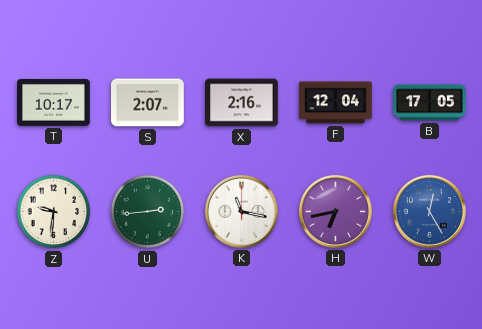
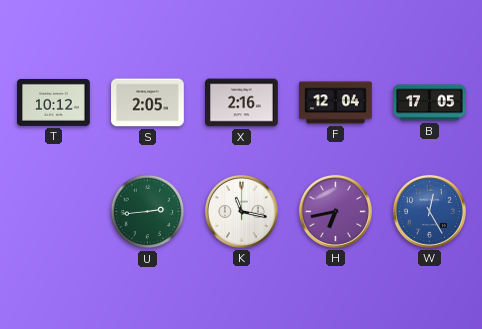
T: 10:17 -> 10:12 (54, 102)
S: 2:07 -> 2:05 (148, 103)
Z: 9:31 -> none (54, 212)
